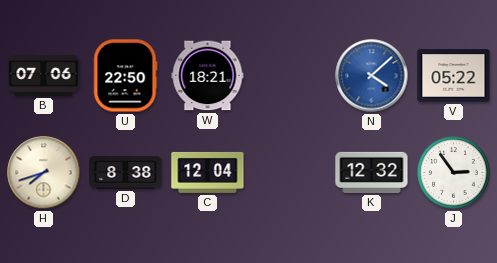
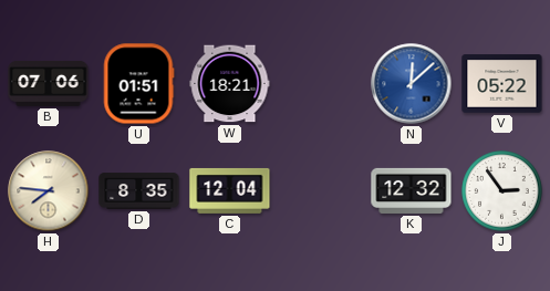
U: 22:50 -> 01:51 (138, 84)
N: 4:08 -> 12:08 (412, 84)
H: 7:42 -> 7:46 (49, 191)
D: 8:38 -> 8:35 (139, 191)
